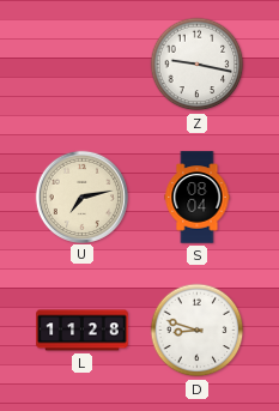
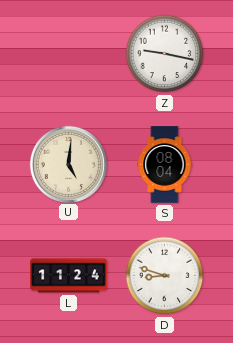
U: 7:13 -> 5:01 (68, 164)
L: 11:28 -> 11:24 (69, 276)
